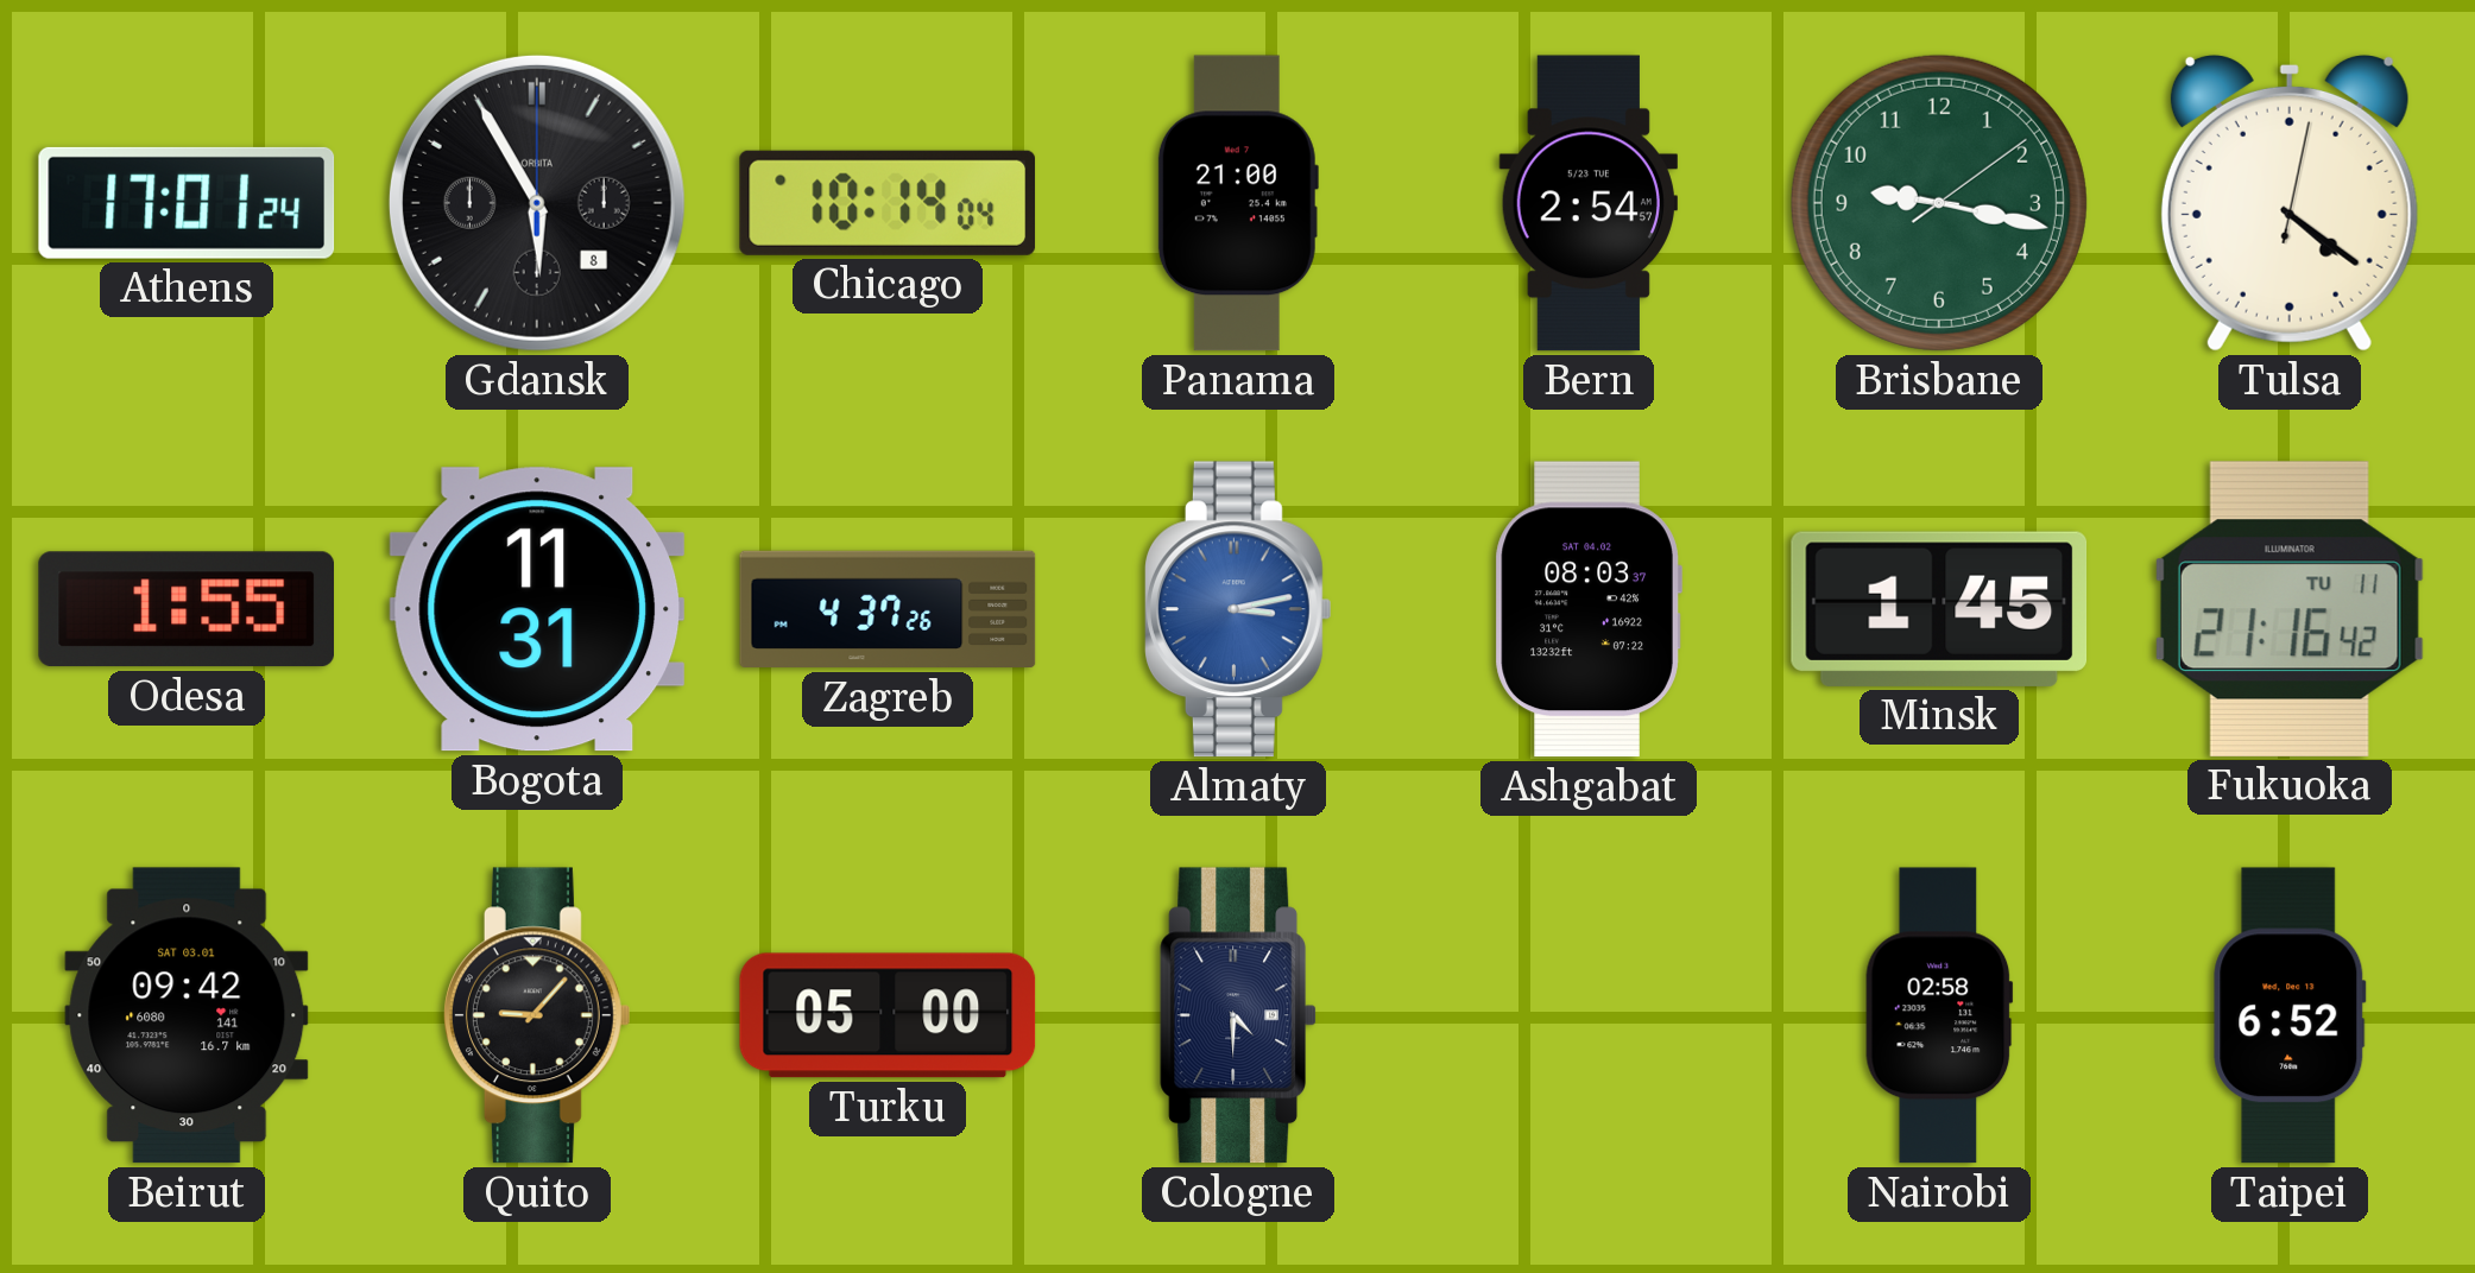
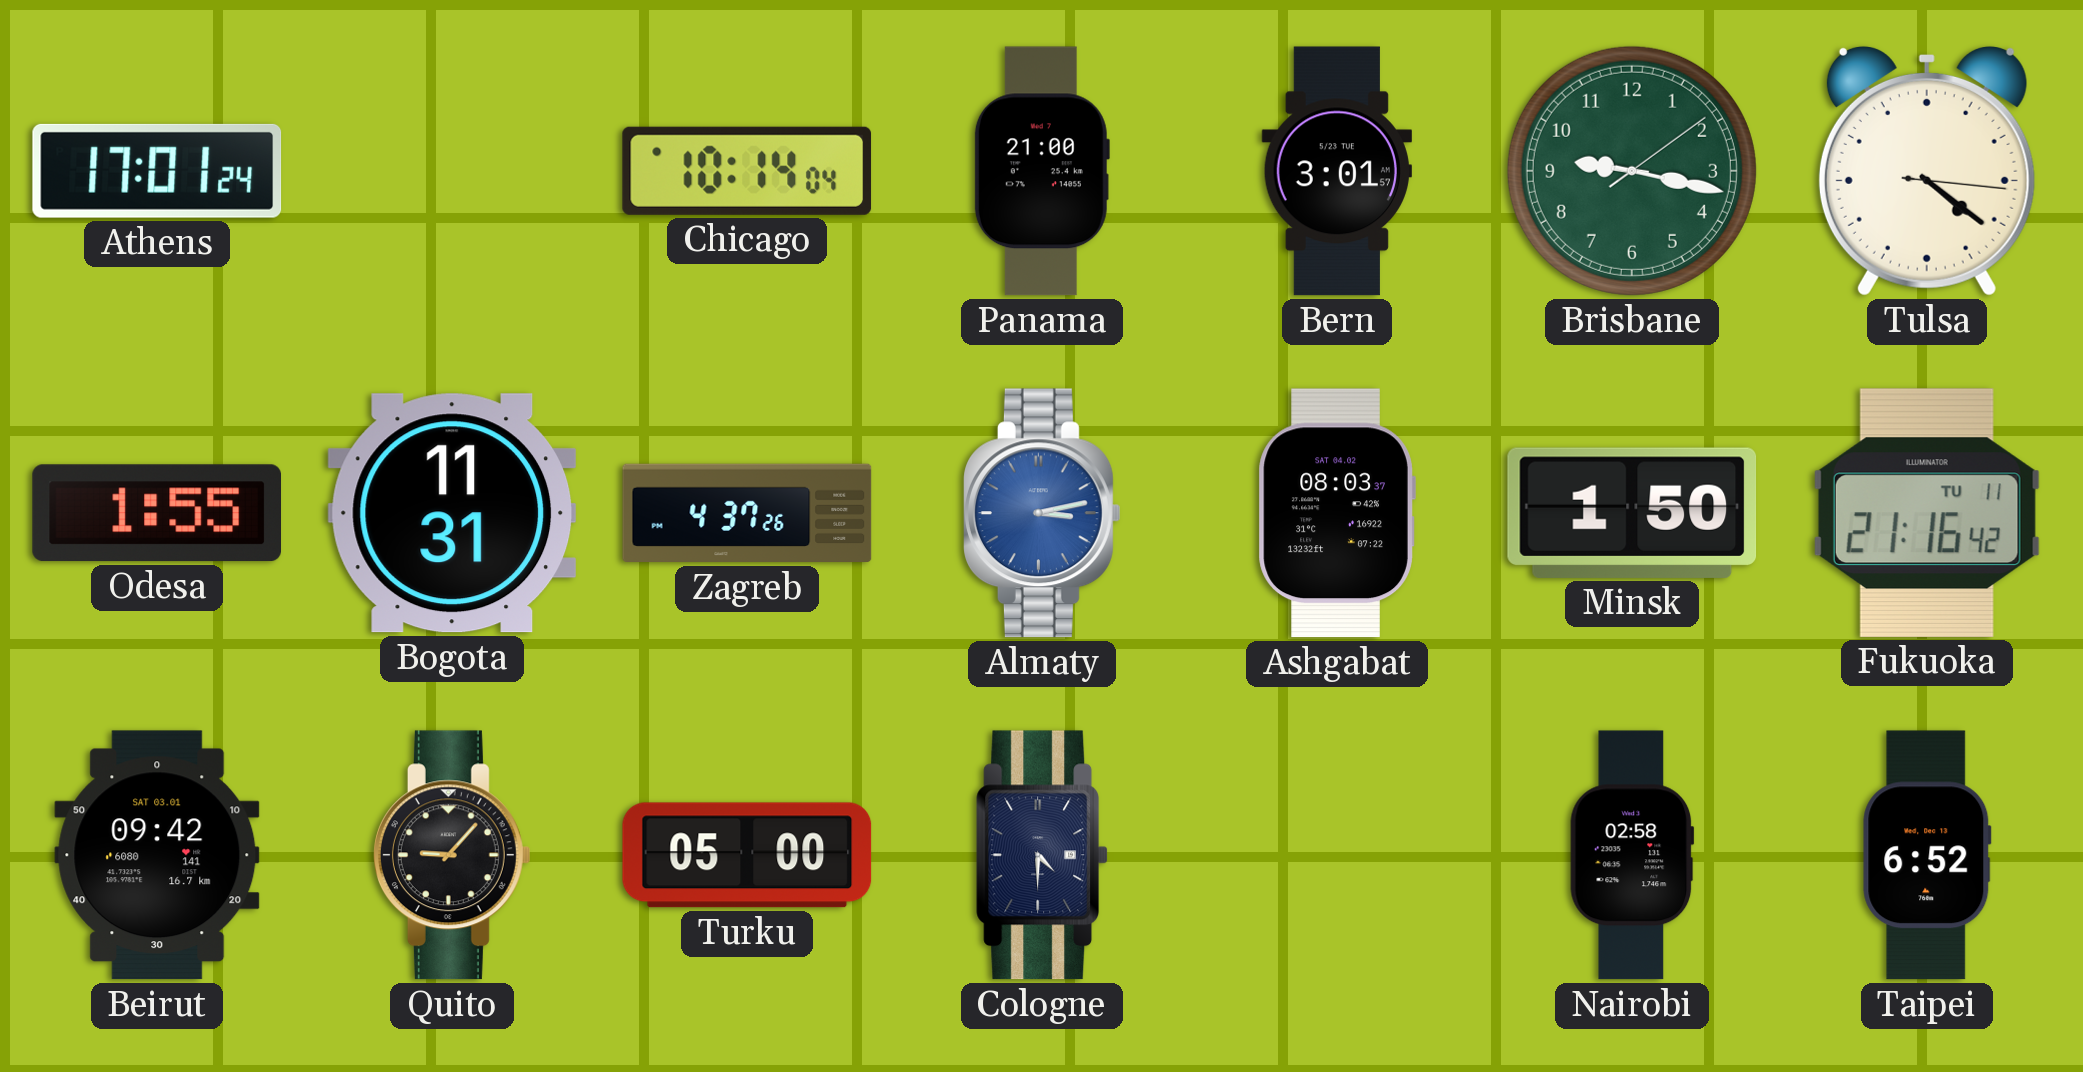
Gdansk: 5:55 -> none (537, 203)
Bern: 2:54 -> 3:01 (1337, 171)
Tulsa: 4:21:02 -> 4:21:16 (1927, 171)
Minsk: 1:45 -> 1:50 (1632, 513)
